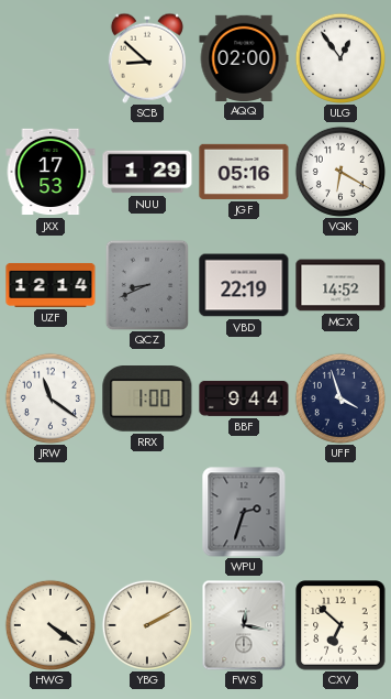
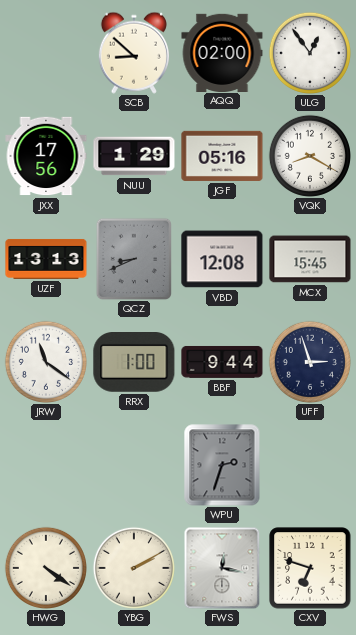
JXX: 17:53 -> 17:56 (46, 156)
VQK: 6:20 -> 8:20 (310, 156)
UZF: 12:14 -> 13:13 (46, 259)
VBD: 22:19 -> 12:08 (222, 259)
MCX: 14:52 -> 15:45 (310, 259)
UFF: 3:57 -> 2:57 (310, 362)
CXV: 6:52 -> 6:48 (310, 568)
